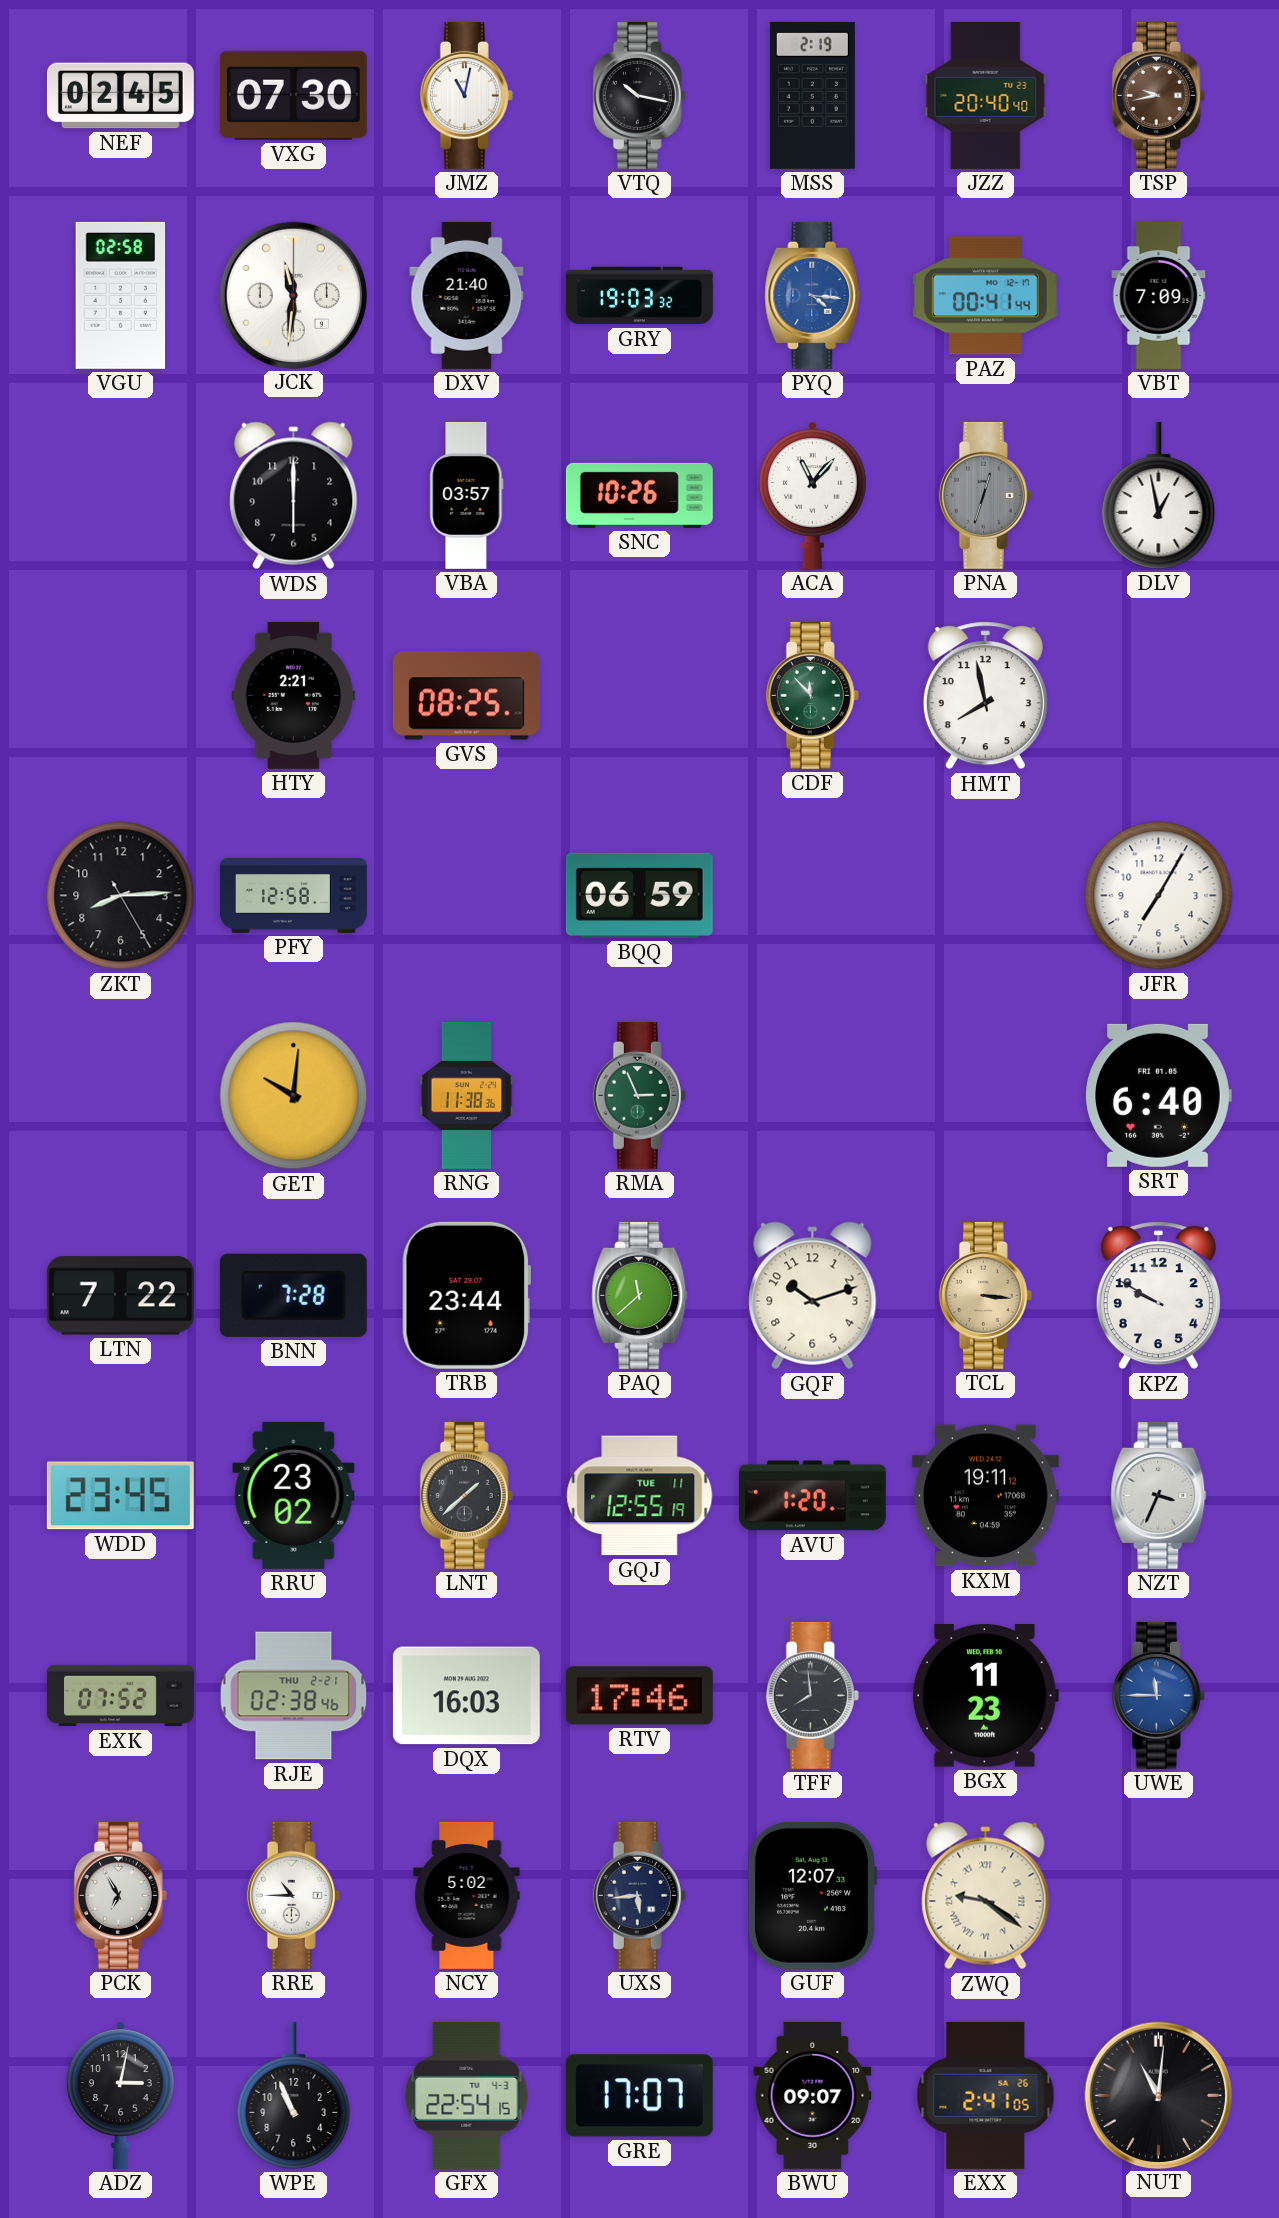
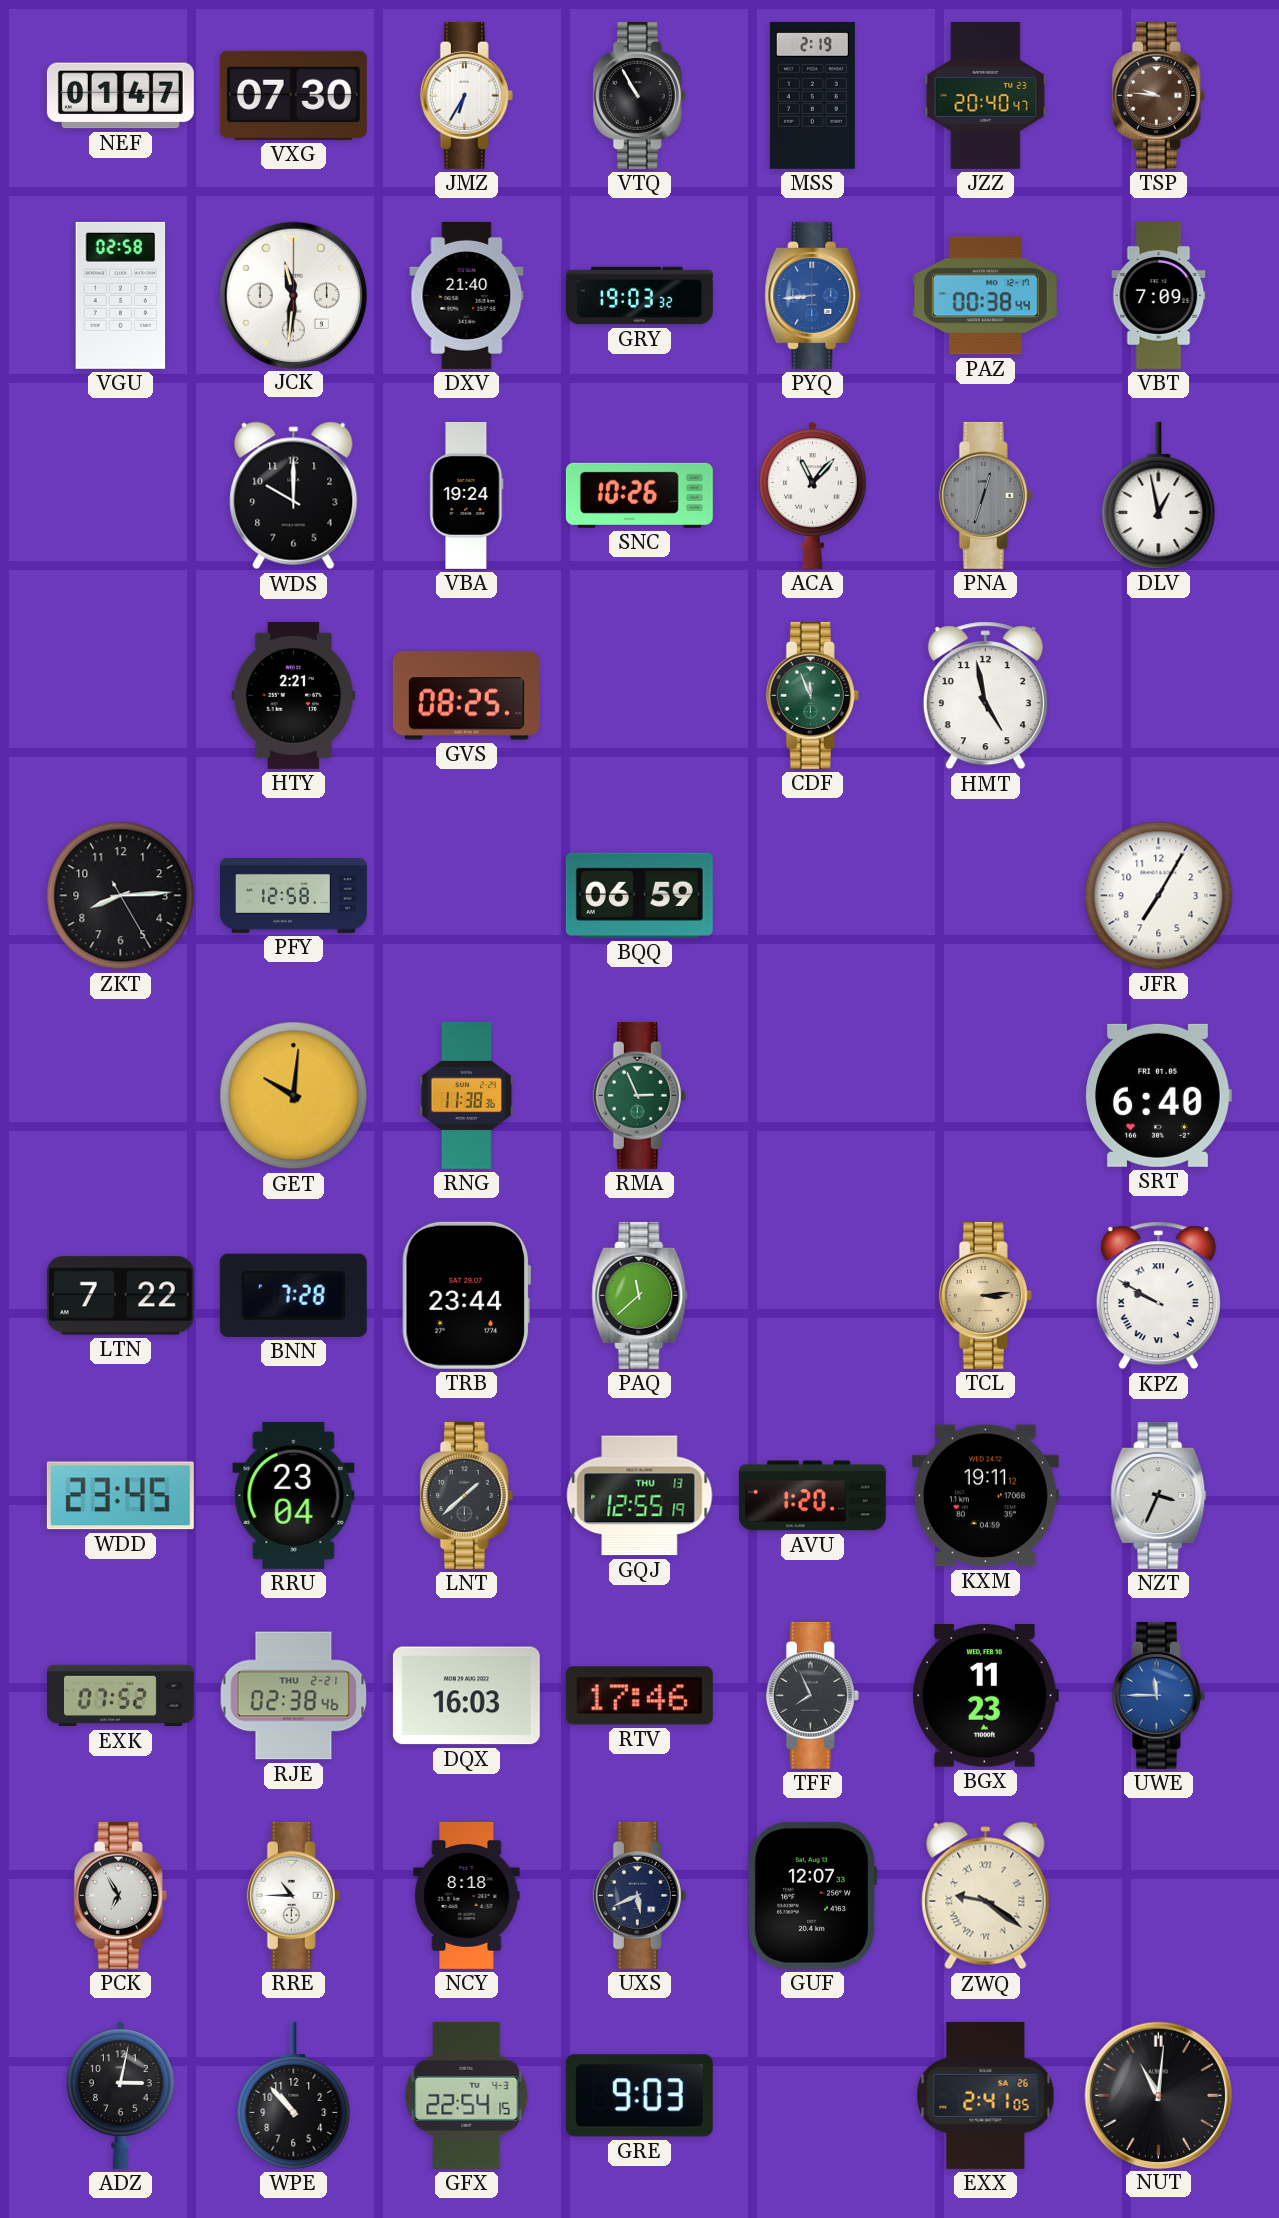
NEF: 02:45 -> 01:47 (120, 96)
JMZ: 11:02 -> 6:35 (466, 95)
VTQ: 10:17 -> 10:55 (639, 95)
JZZ: 20:40:40 -> 20:40:47 (986, 95)
TSP: 9:43 -> 9:46 (1158, 95)
PYQ: 4:16 -> 8:44 (813, 295)
PAZ: 00:41 -> 00:38 (985, 296)
WDS: 6:00 -> 10:00 (294, 496)
VBA: 03:57 -> 19:24 (467, 495)
CDF: 11:53 -> 11:56 (812, 695)
HMT: 7:58 -> 4:58 (985, 696)
GQF: 10:12 -> none (813, 1296)
TCL: 3:16 -> 3:14 (985, 1295)
KPZ numerals: Arabic -> Roman (1158, 1296)
RRU: 23:02 -> 23:04 (294, 1495)
GQJ date: TUE 11 -> THU 13 (640, 1496)
TFF: 7:59 -> 7:56 (812, 1695)
NCY: 5:02 -> 8:18 (467, 1895)
UXS: 5:44 -> 5:41 (639, 1895)
WPE: 10:56 -> 10:53 (294, 2095)
GRE: 17:07 -> 9:03 (639, 2096)
BWU: 09:07 -> none (813, 2095)
